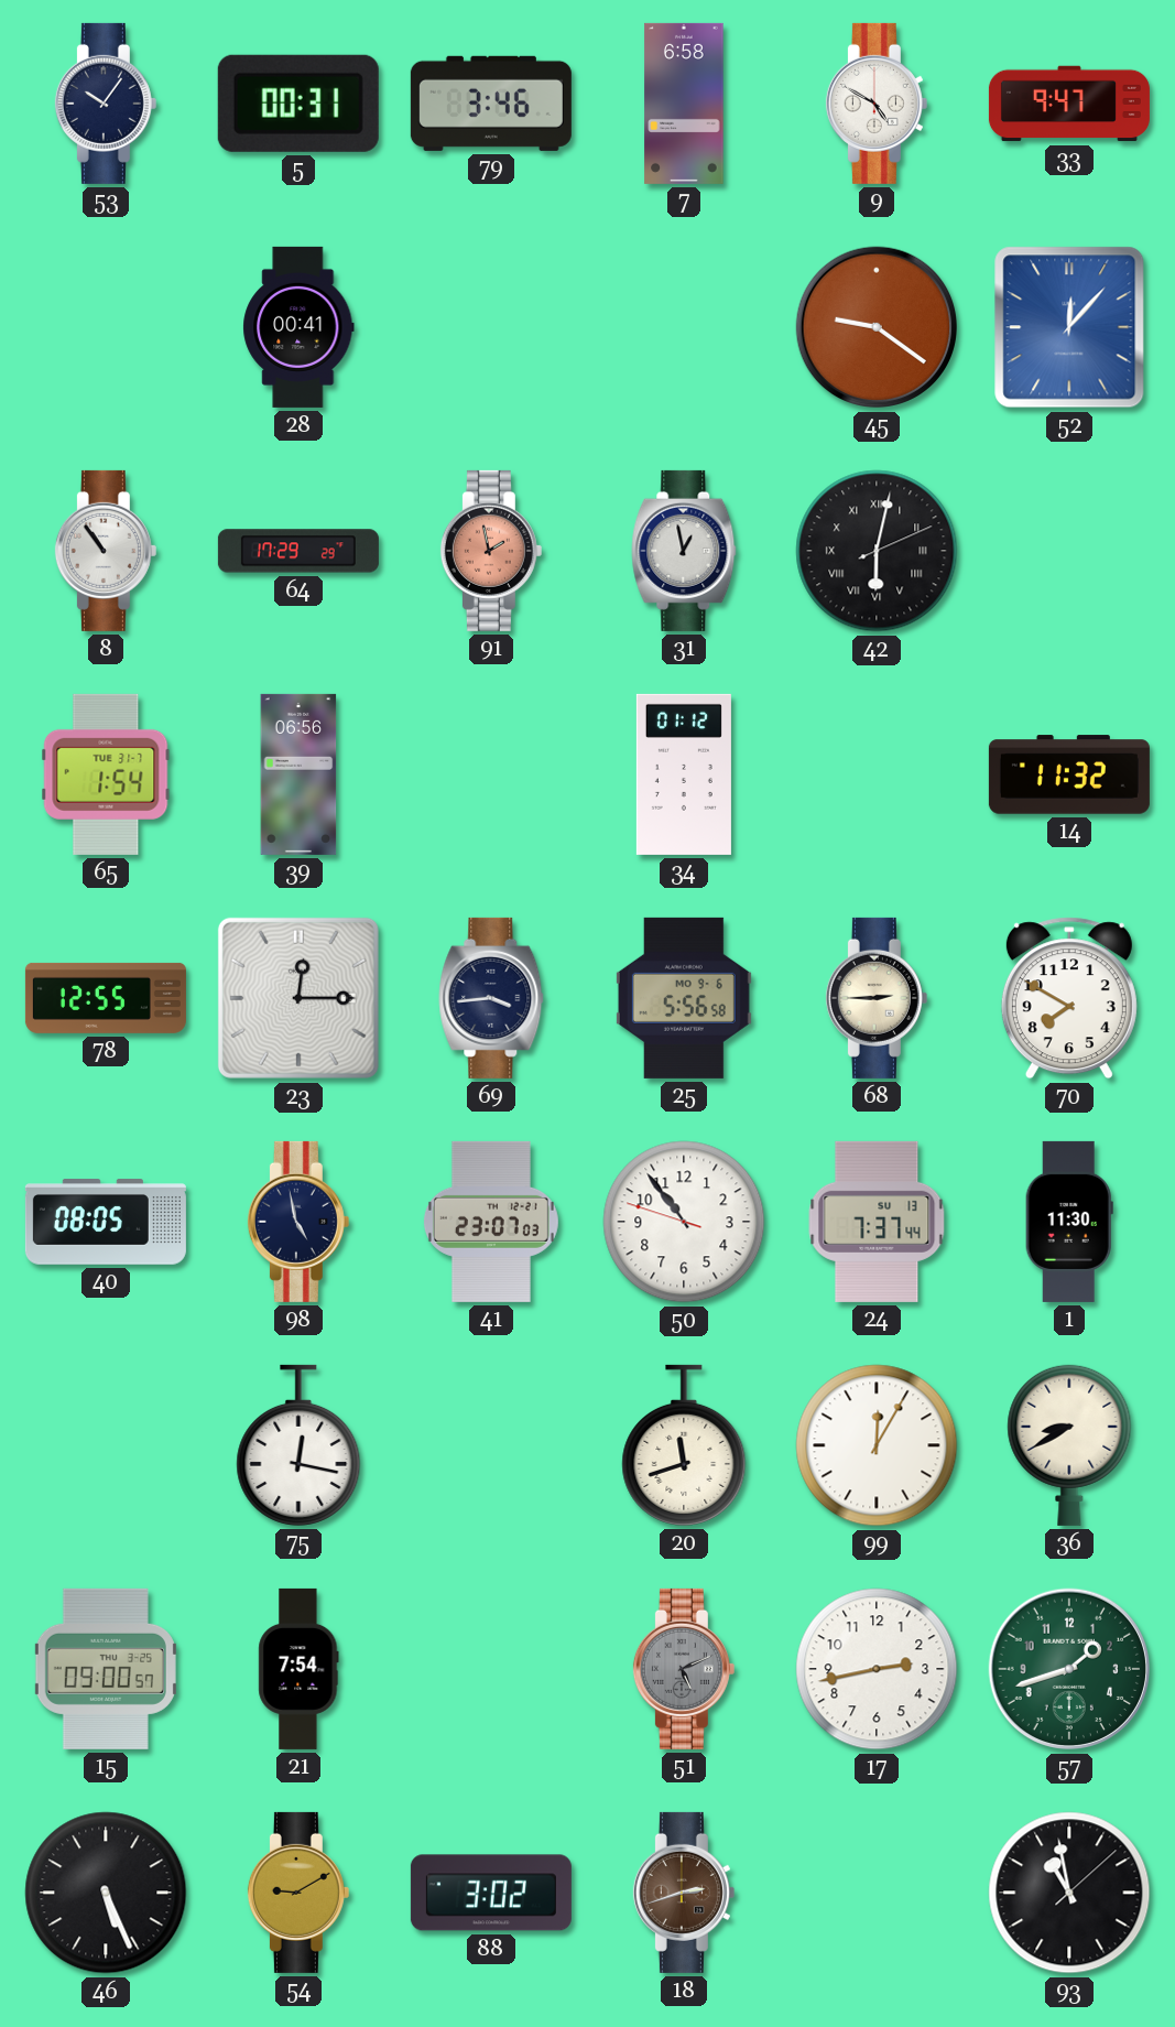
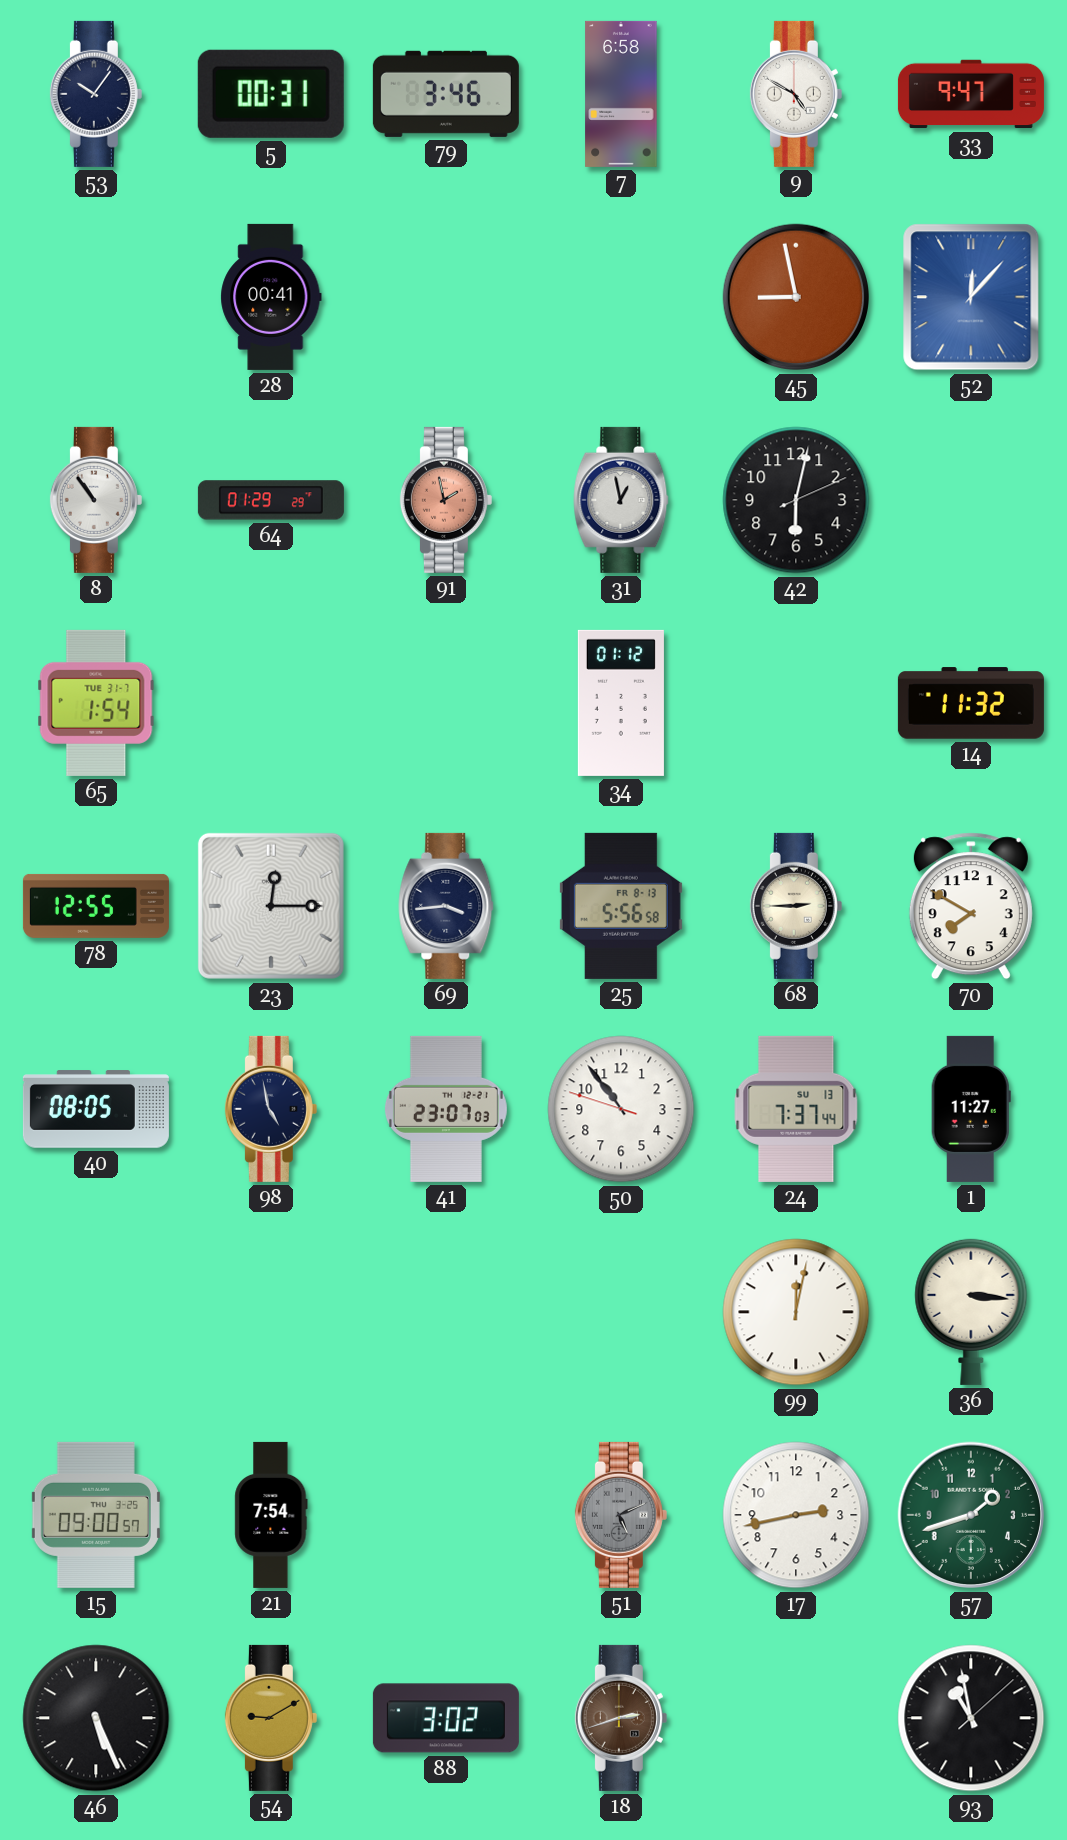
45: 9:21 -> 8:58 (796, 297)
64: 17:29 -> 01:29 (271, 500)
42 numerals: Roman -> Arabic (796, 500)
39: 06:56 -> none (298, 774)
25 date: MO 9-6 -> FR 8-13 (621, 906)
1: 11:30 -> 11:27 (971, 1109)
75: 12:17 -> none (298, 1445)
20: 11:42 -> none (684, 1445)
99: 12:05 -> 12:02 (796, 1312)
36: 8:40 -> 3:16 (971, 1312)
